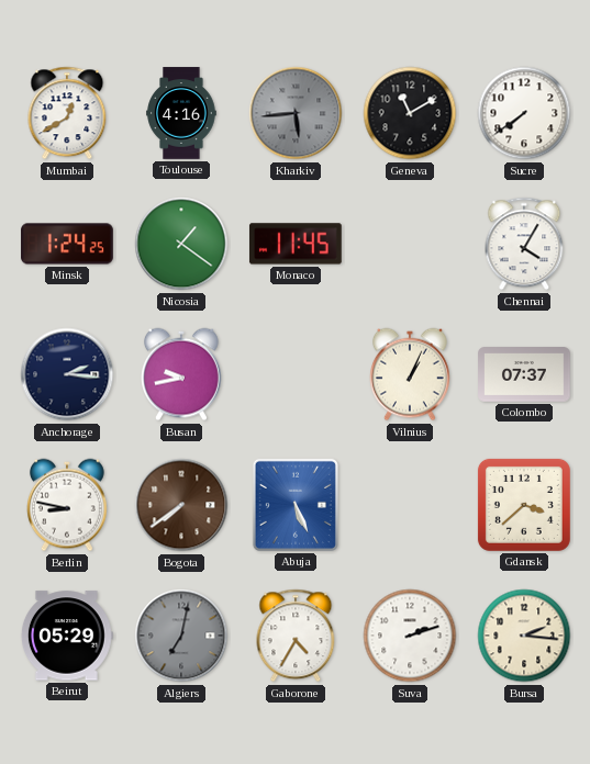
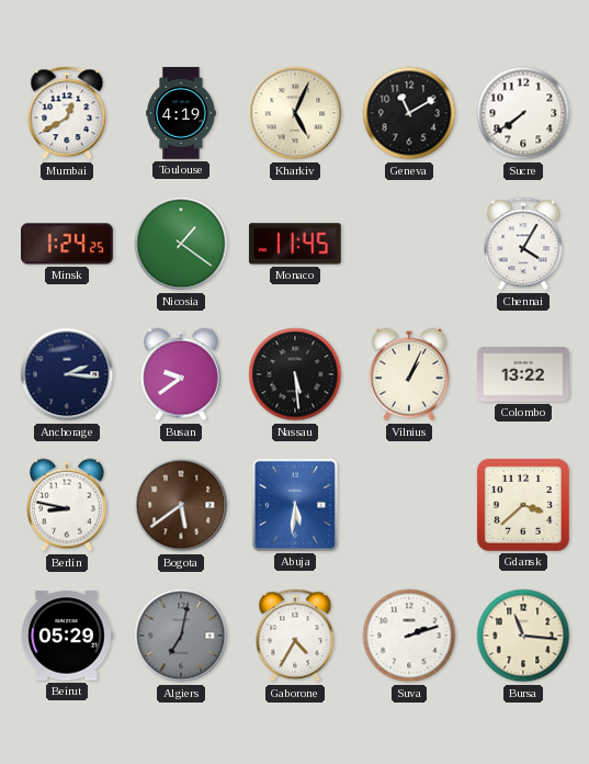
Toulouse: 4:16 -> 4:19 (181, 113)
Kharkiv: 5:44 -> 5:04 (295, 113)
Kharkiv dial: grey -> cream (295, 113)
Busan: 9:43 -> 9:39 (182, 374)
Nassau: none -> 5:29 (295, 374)
Colombo: 07:37 -> 13:22 (523, 374)
Bogota: 7:39 -> 5:39 (181, 505)
Abuja: 5:26 -> 5:31 (295, 505)
Bursa: 2:16 -> 11:16 (523, 636)
